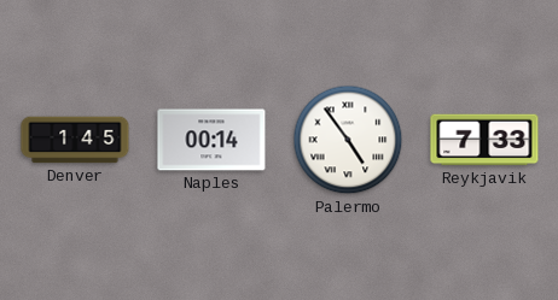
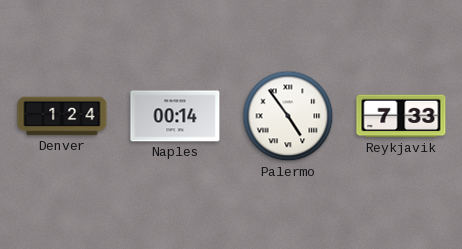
Denver: 1:45 -> 1:24 (62, 116)
